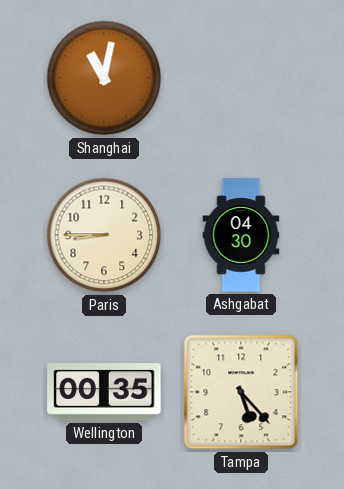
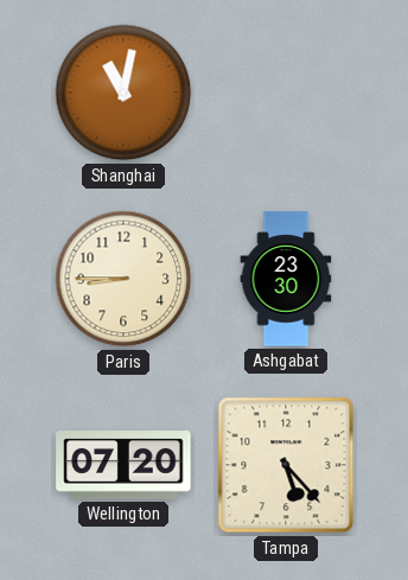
Ashgabat: 04:30 -> 23:30 (286, 279)
Wellington: 00:35 -> 07:20 (123, 466)
